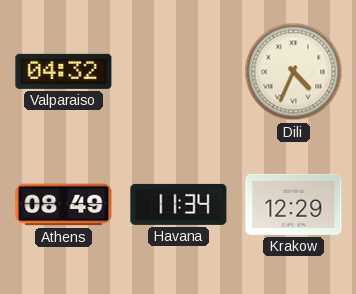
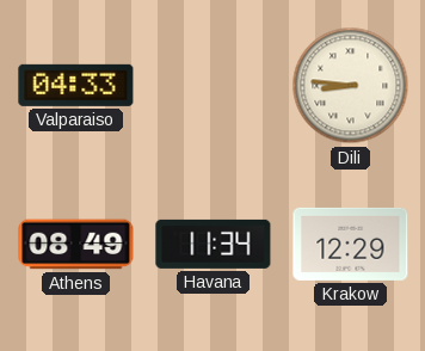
Valparaiso: 04:32 -> 04:33 (76, 85)
Dili: 4:34 -> 8:46 (351, 86)
